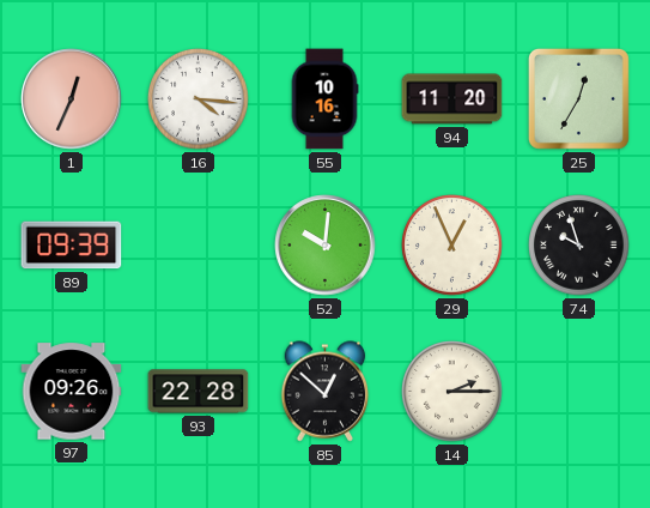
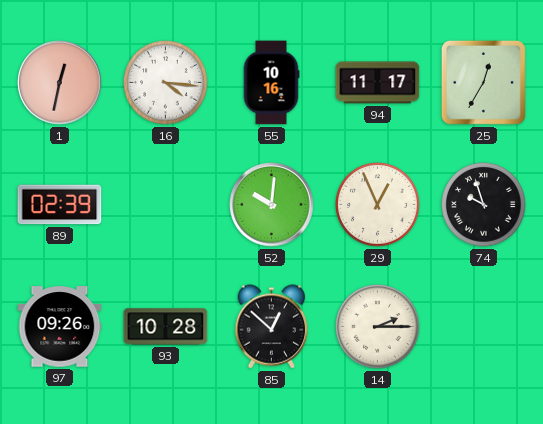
1: 12:34 -> 12:32 (60, 83)
94: 11:20 -> 11:17 (378, 83)
89: 09:39 -> 02:39 (60, 205)
93: 22:28 -> 10:28 (166, 327)
